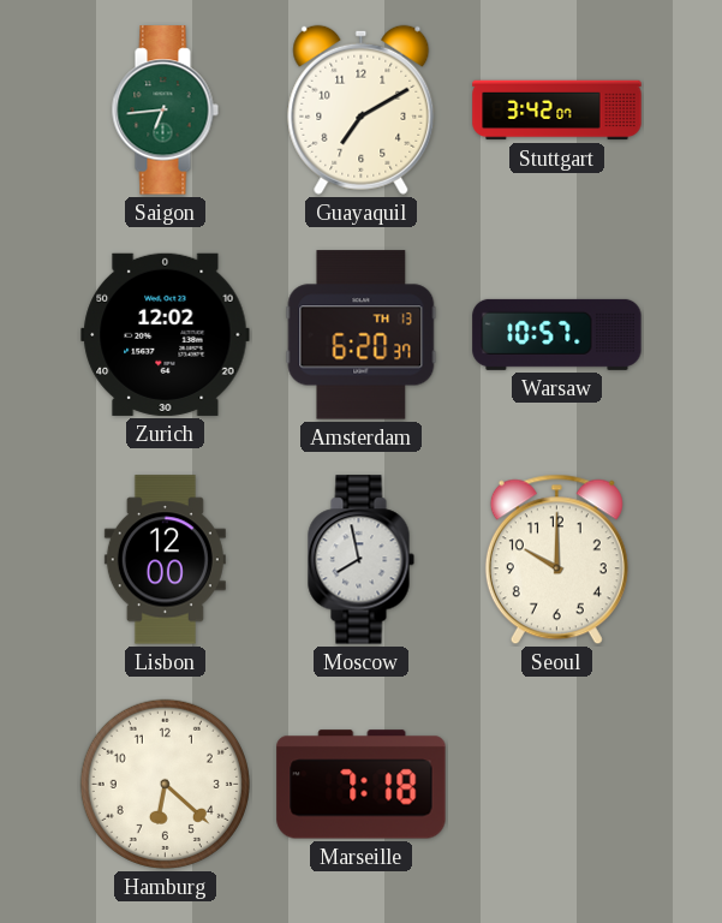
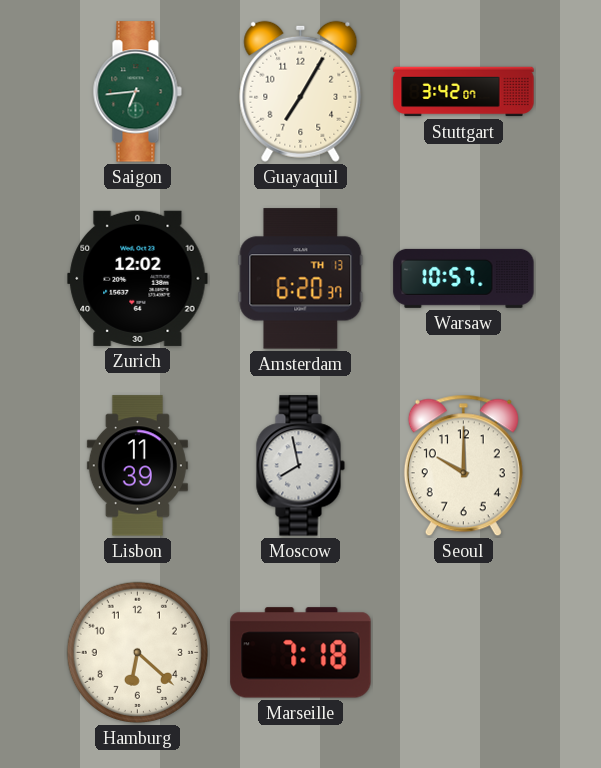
Guayaquil: 7:10 -> 7:05 (301, 91)
Lisbon: 12:00 -> 11:39 (137, 466)
